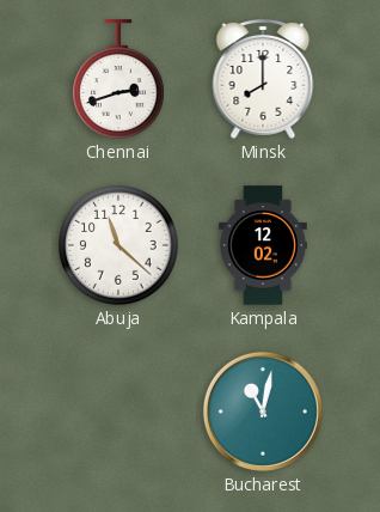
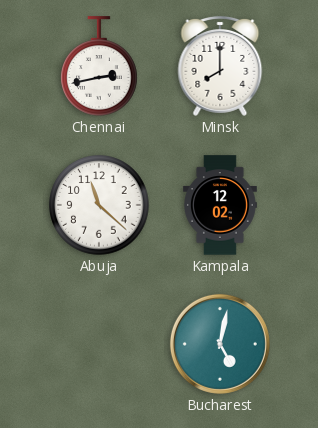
Chennai: 2:42 -> 2:43 (100, 66)
Bucharest: 11:02 -> 5:02 (220, 344)
